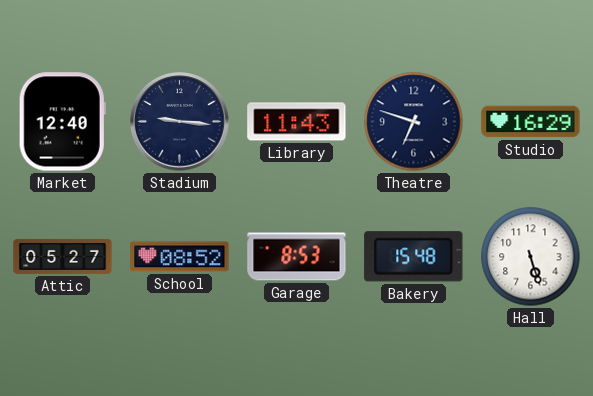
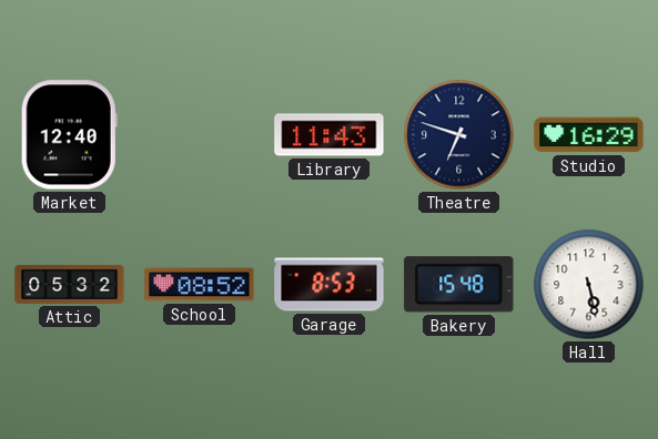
Stadium: 9:16 -> none (180, 122)
Attic: 05:27 -> 05:32 (70, 284)
Hall: 5:27 -> 5:28 (589, 285)
